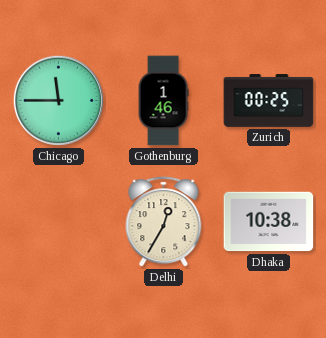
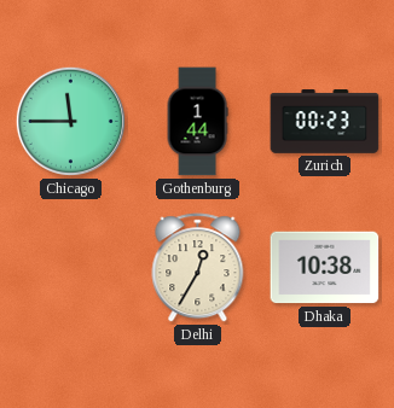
Gothenburg: 1:46 -> 1:44 (197, 122)
Zurich: 00:25 -> 00:23 (325, 122)
